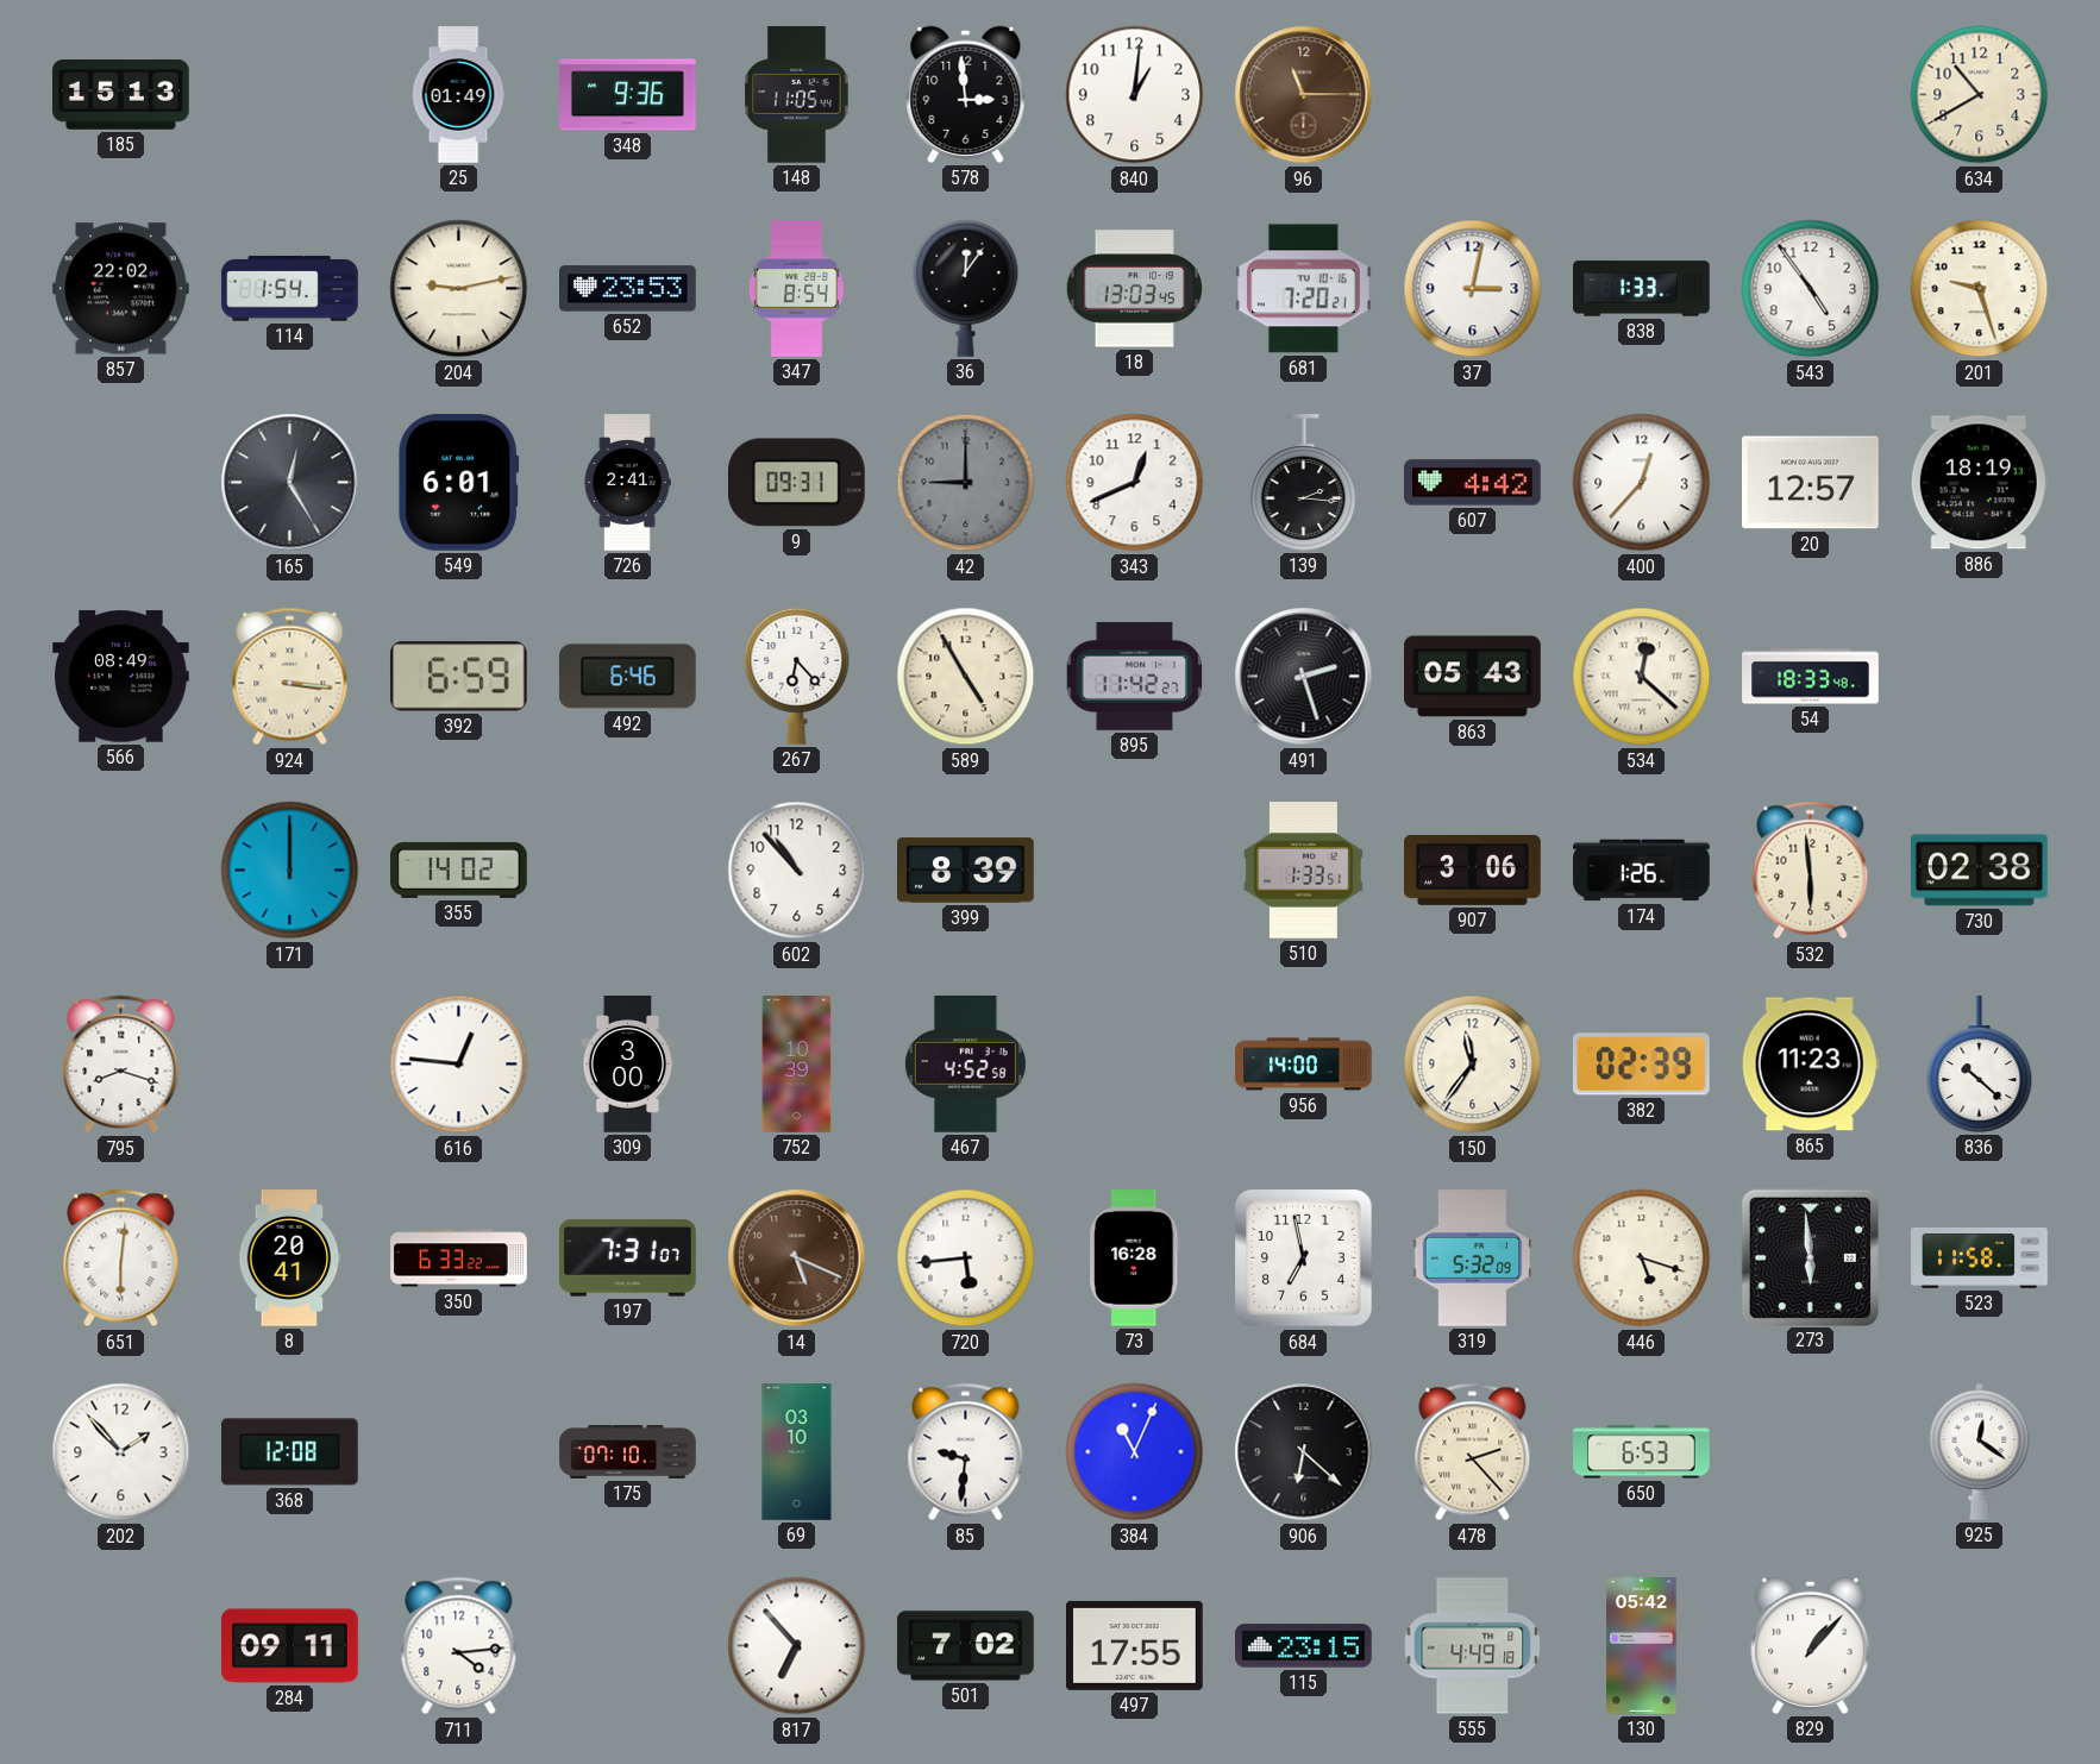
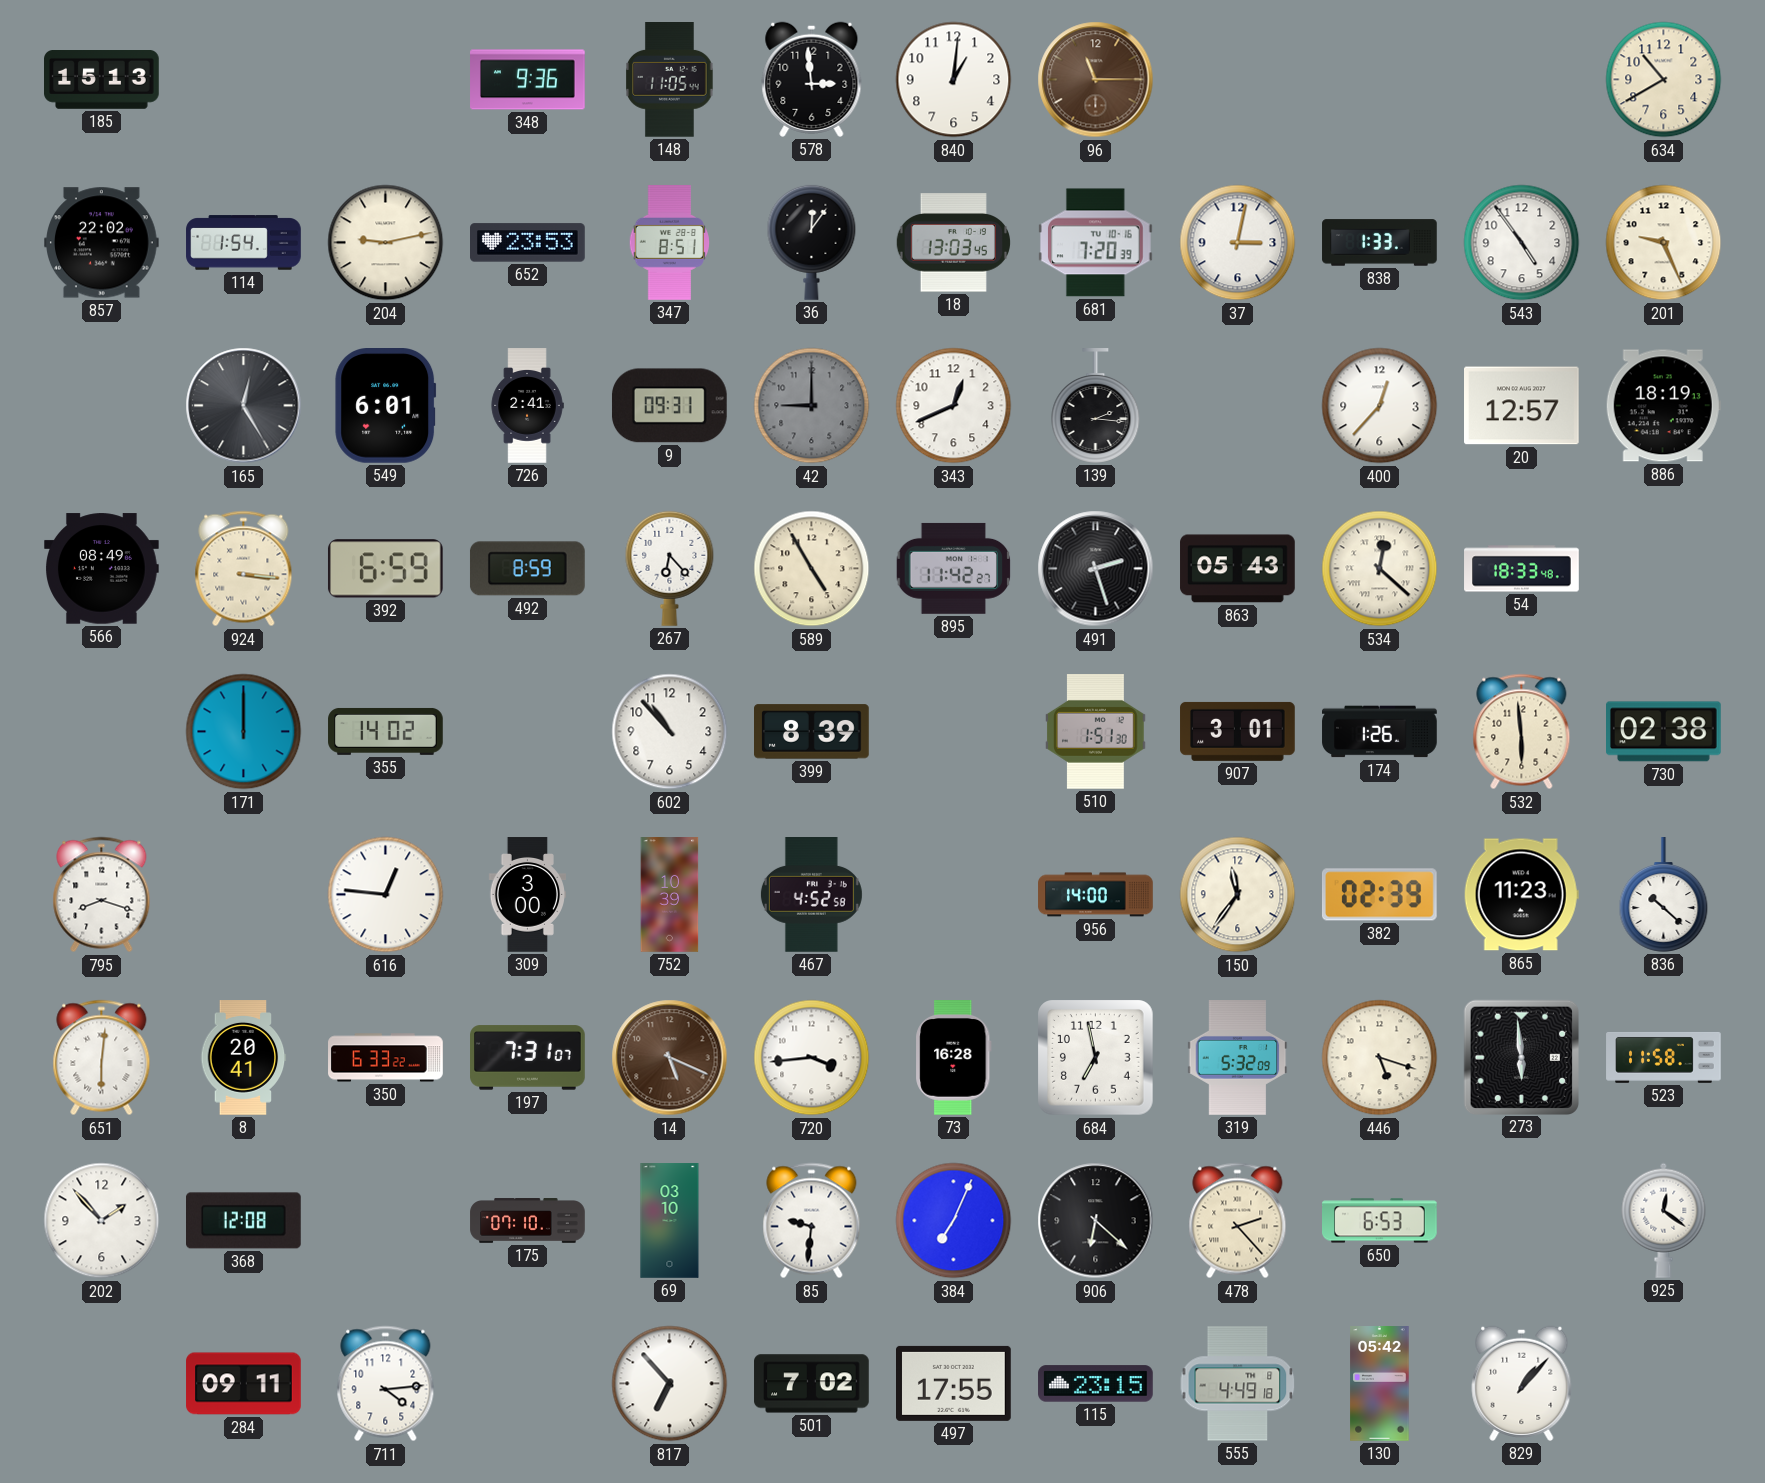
25: 01:49 -> none (458, 95)
347: 8:54 -> 8:51 (669, 243)
681: 7:20:21 -> 7:20:39 (1096, 243)
201: 9:27 -> 9:26 (1664, 243)
607: 4:42 -> none (1473, 483)
492: 6:46 -> 8:59 (527, 569)
510: 1:33 -> 1:51 (1096, 732)
907: 3:06 -> 3:01 (1238, 731)
720: 5:44 -> 3:44 (812, 1058)
384: 11:04 -> 7:04 (954, 1221)
